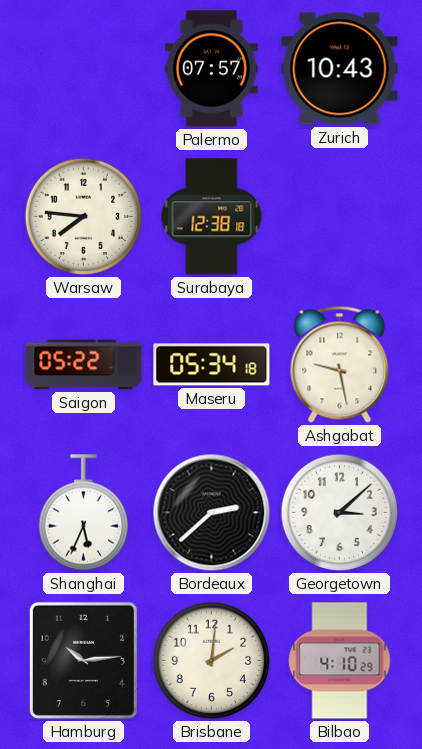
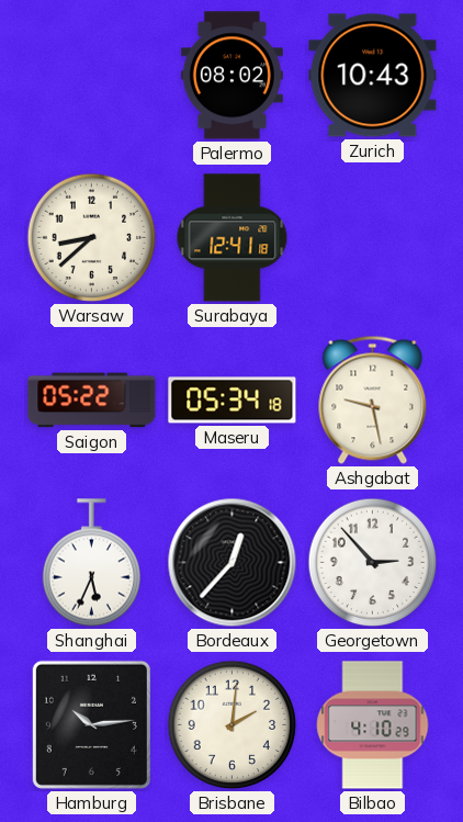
Palermo: 07:57 -> 08:02 (231, 76)
Warsaw: 7:46 -> 8:38 (92, 238)
Surabaya: 12:38 -> 12:41 (233, 238)
Bordeaux: 2:38 -> 12:37 (233, 563)
Georgetown: 3:08 -> 2:53 (373, 563)
